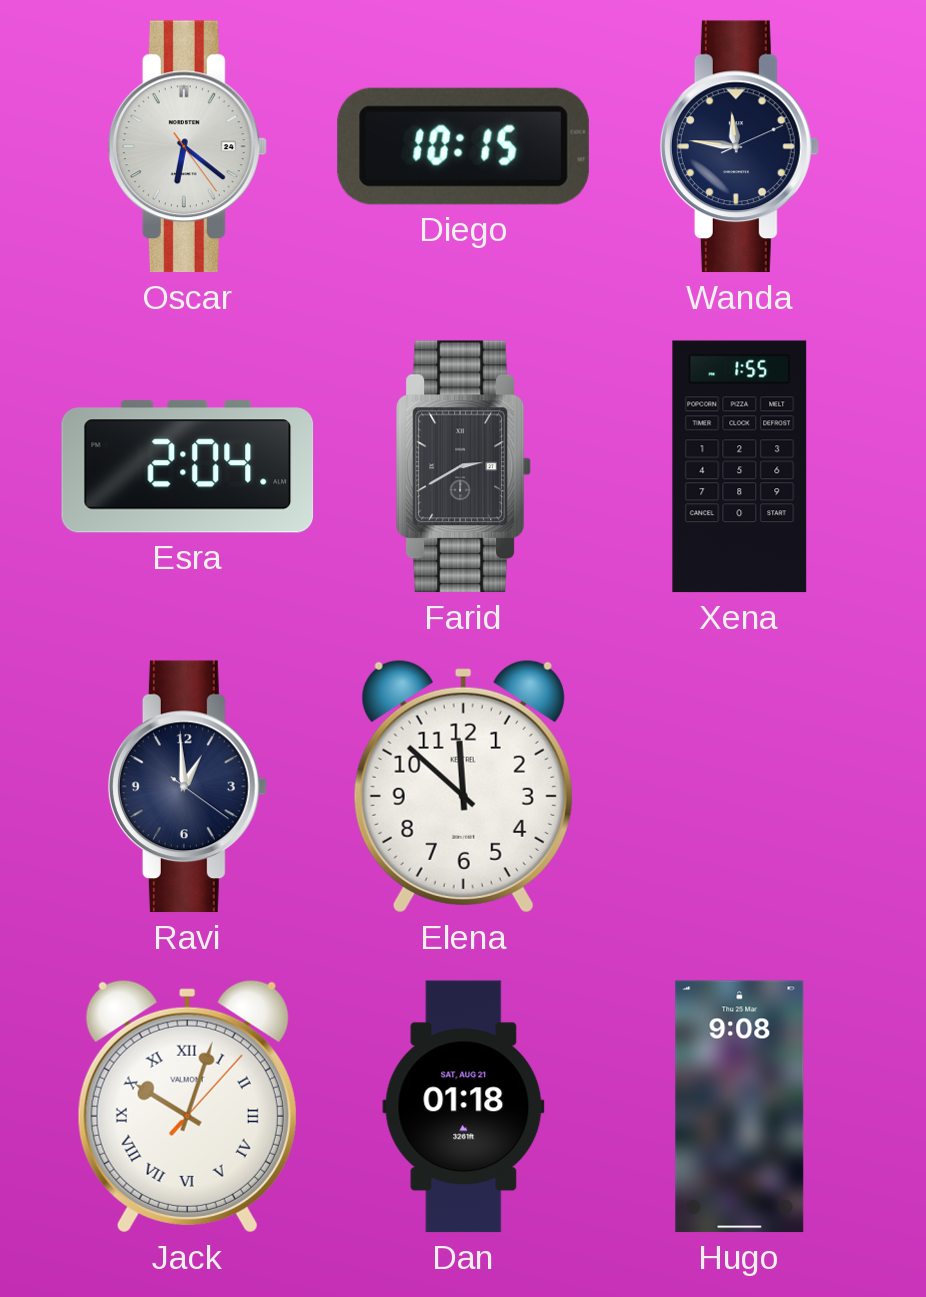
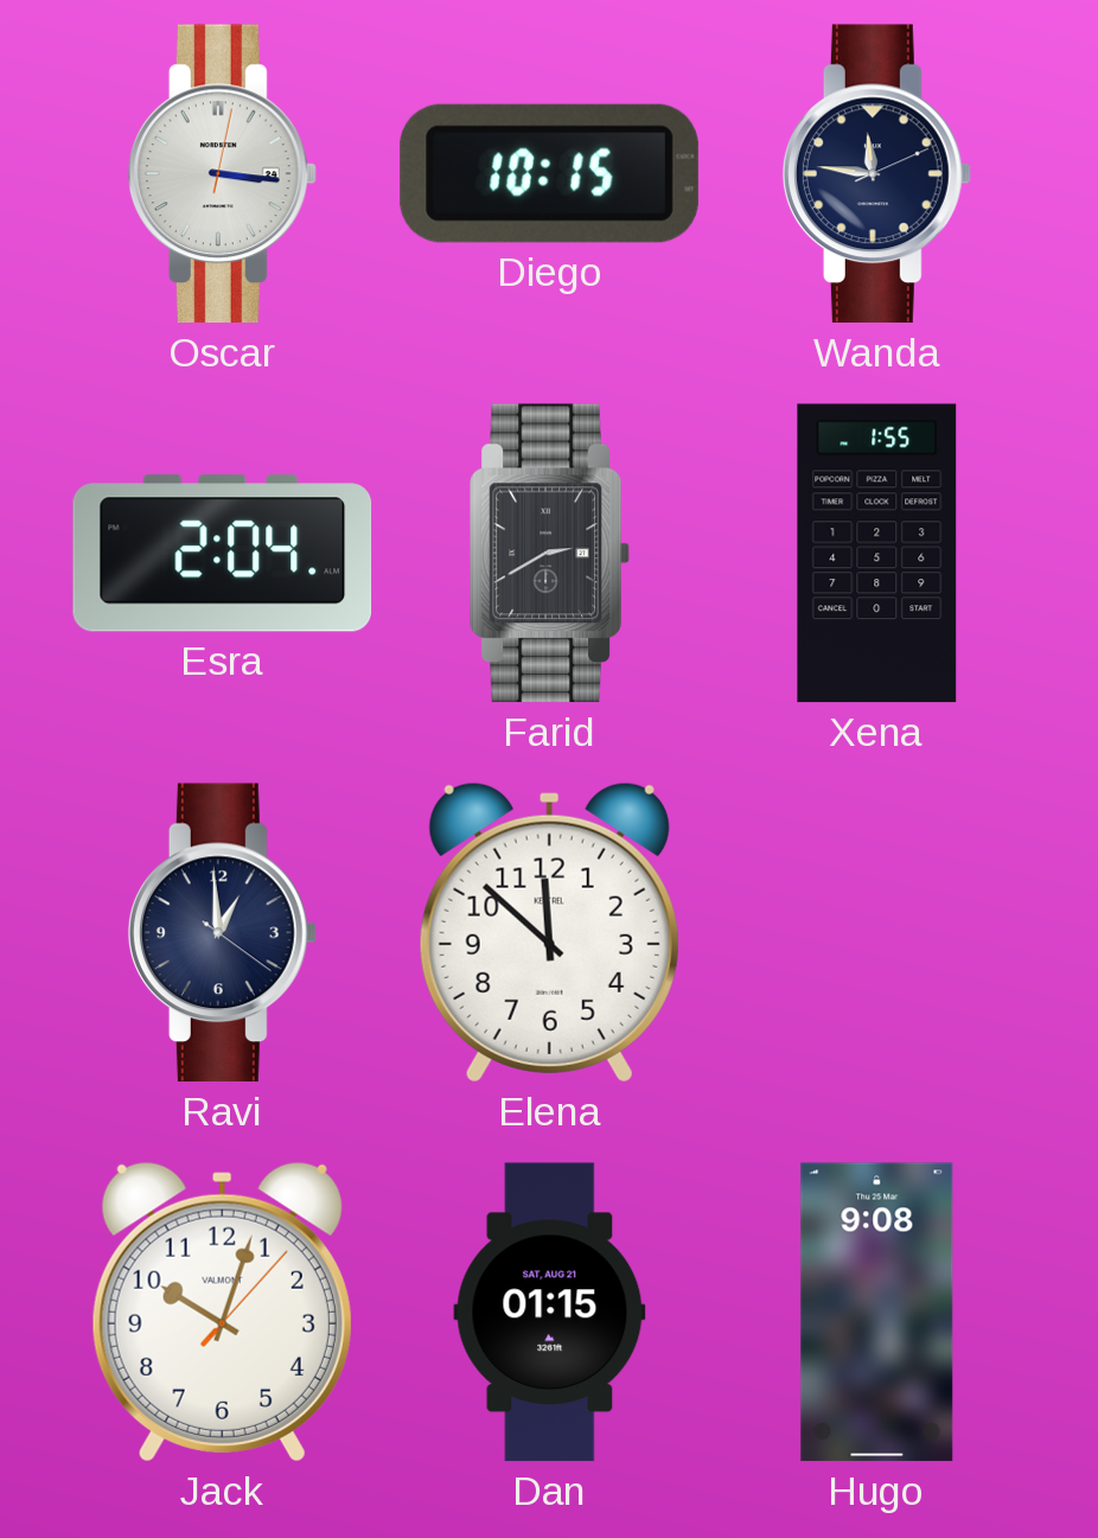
Oscar: 6:21 -> 3:16 (222, 174)
Jack numerals: Roman -> Arabic (222, 1312)
Dan: 01:18 -> 01:15 (550, 1313)
